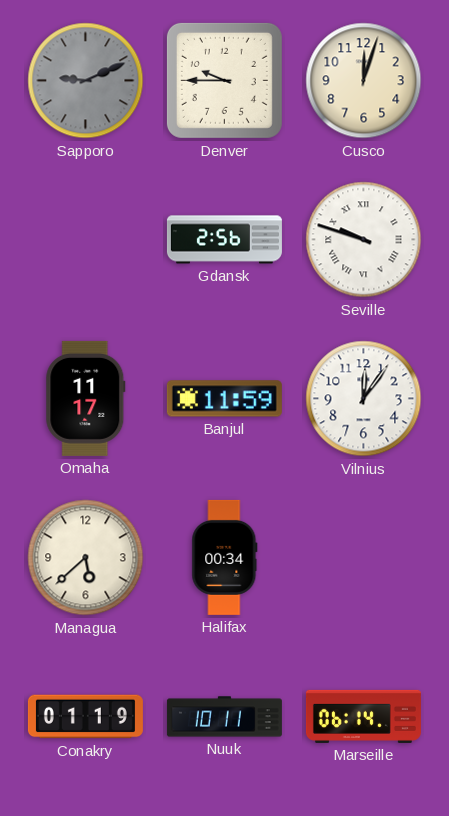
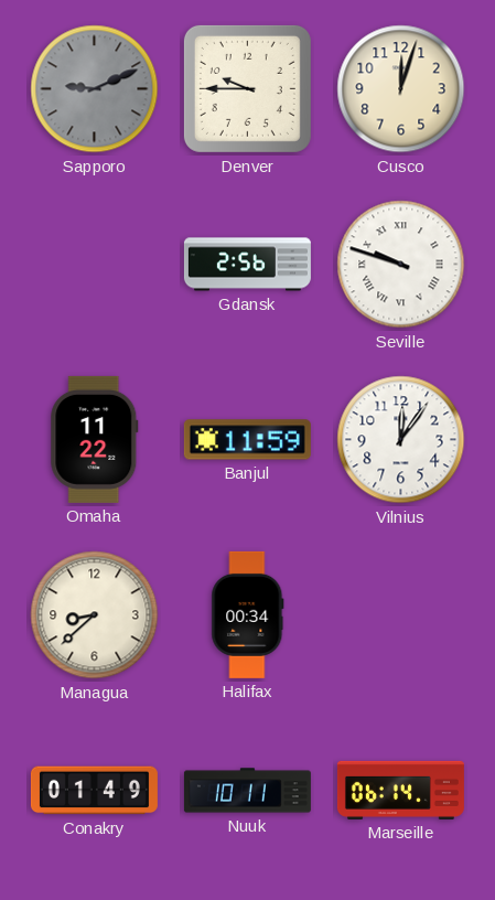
Omaha: 11:17 -> 11:22 (95, 439)
Managua: 5:38 -> 8:38 (95, 615)
Conakry: 01:19 -> 01:49 (94, 791)
